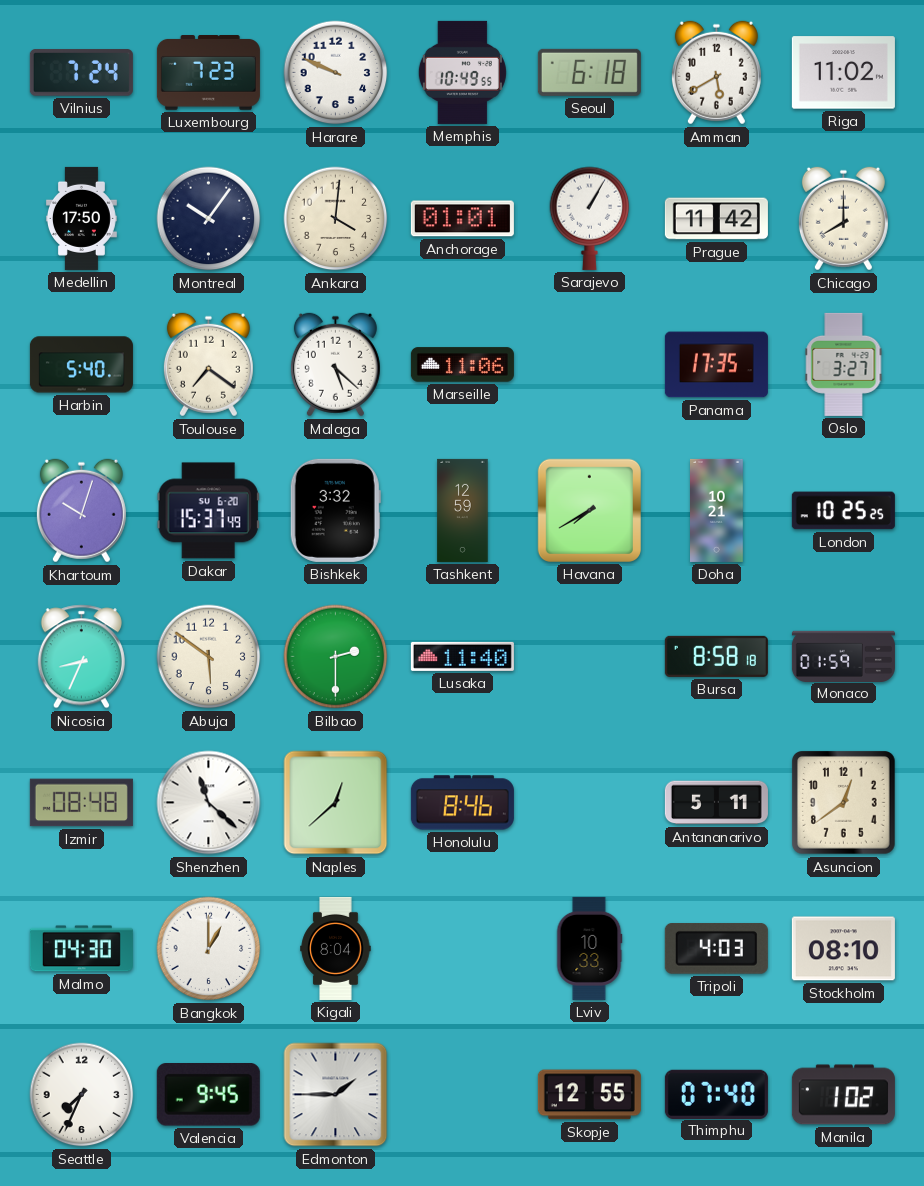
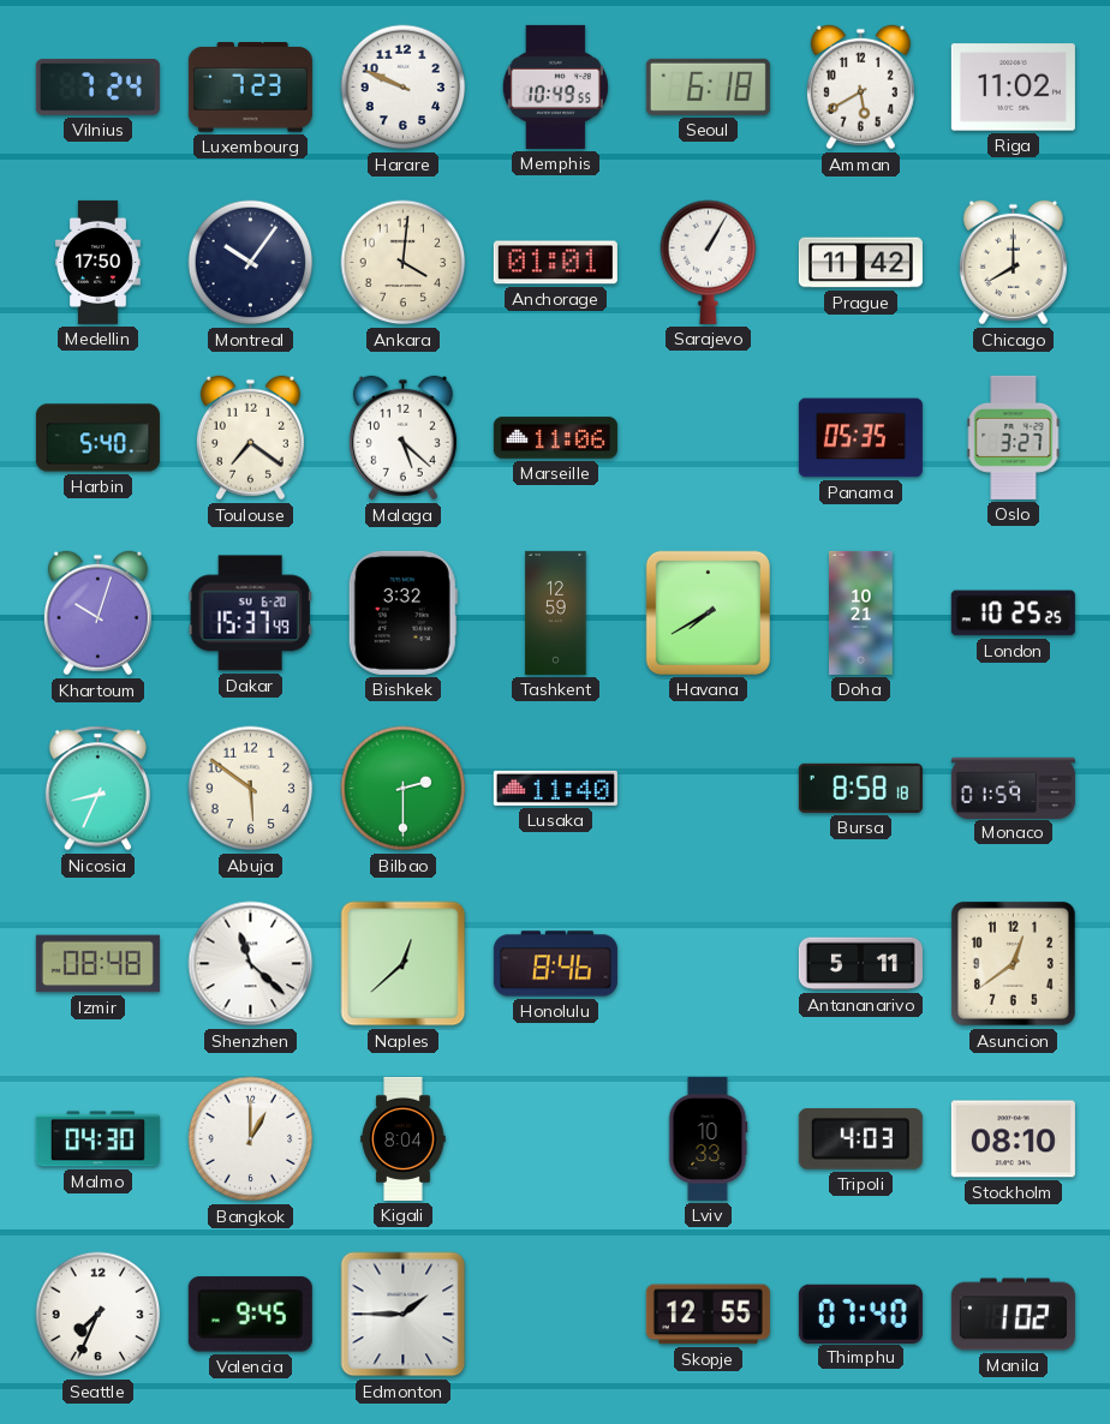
Panama: 17:35 -> 05:35 (860, 438)
